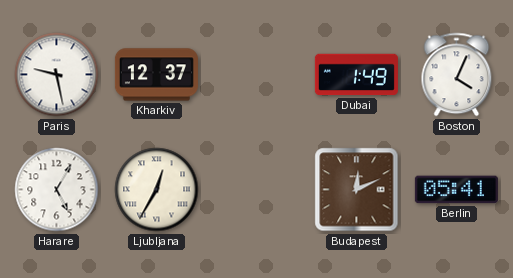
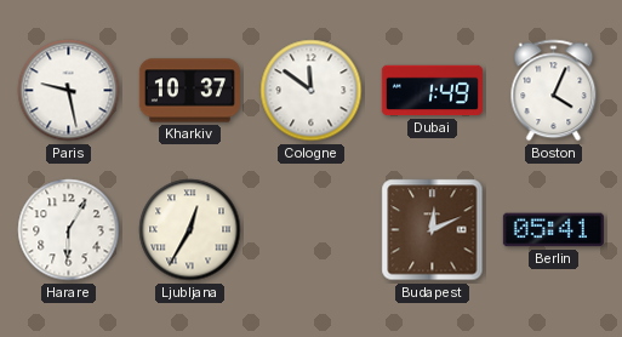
Kharkiv: 12:37 -> 10:37 (189, 91)
Cologne: none -> 11:51 (312, 91)
Harare: 5:05 -> 6:05 (69, 230)
